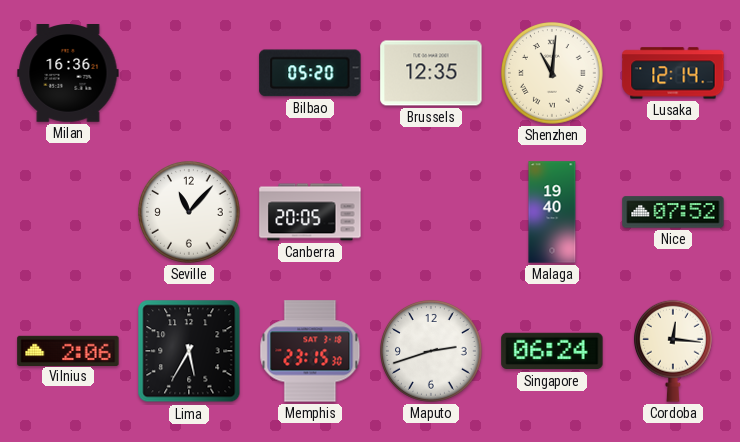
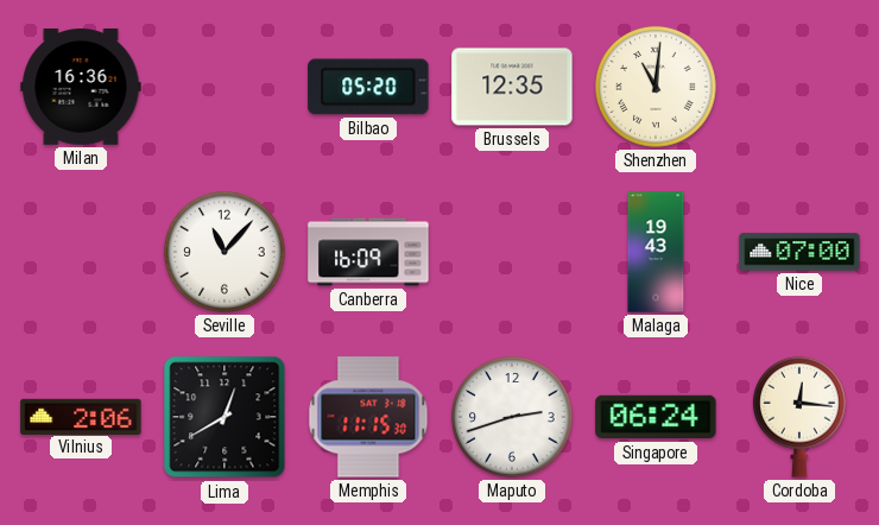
Lusaka: 12:14 -> none (673, 73)
Canberra: 20:05 -> 16:09 (368, 252)
Malaga: 19:40 -> 19:43 (656, 252)
Nice: 07:52 -> 07:00 (799, 252)
Lima: 5:35 -> 12:40 (225, 417)
Memphis: 23:15 -> 11:15 (368, 417)
